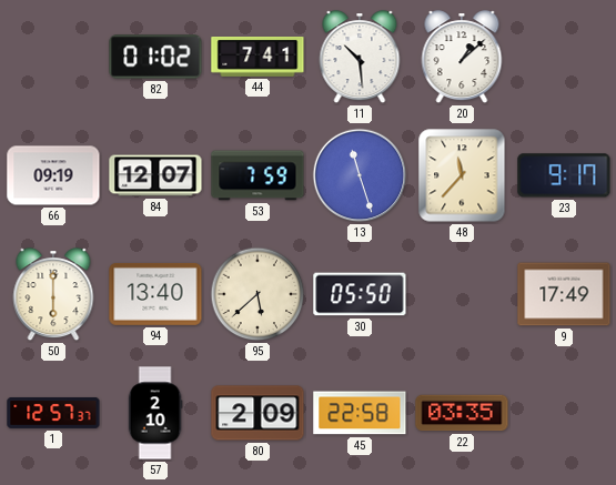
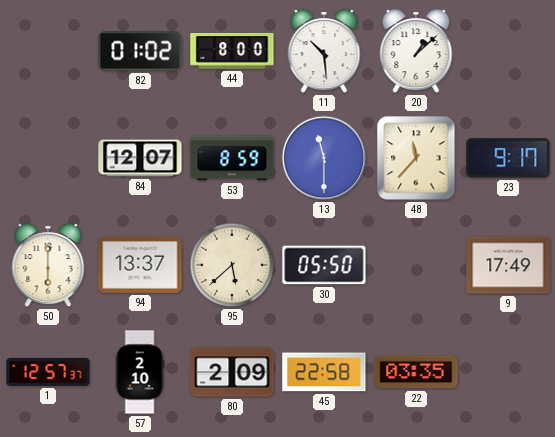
44: 7:41 -> 8:00 (232, 52)
66: 09:19 -> none (53, 175)
53: 7:59 -> 8:59 (232, 158)
13: 11:27 -> 11:30 (324, 158)
94: 13:40 -> 13:37 (140, 265)
